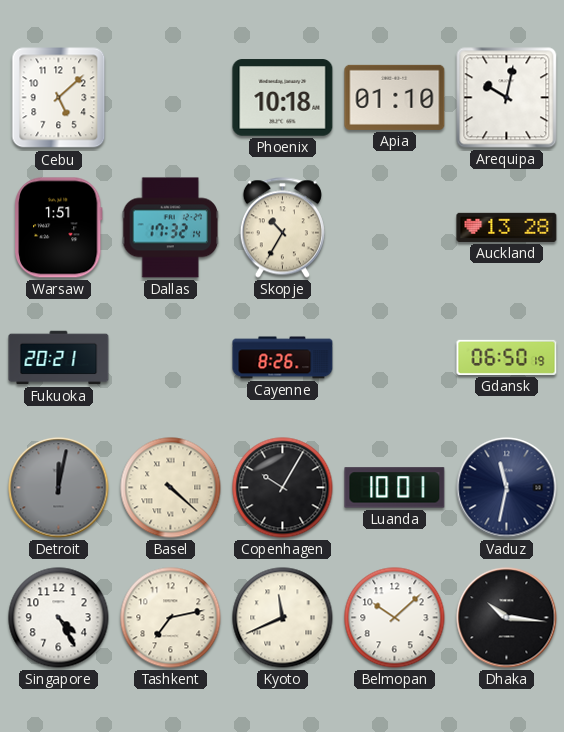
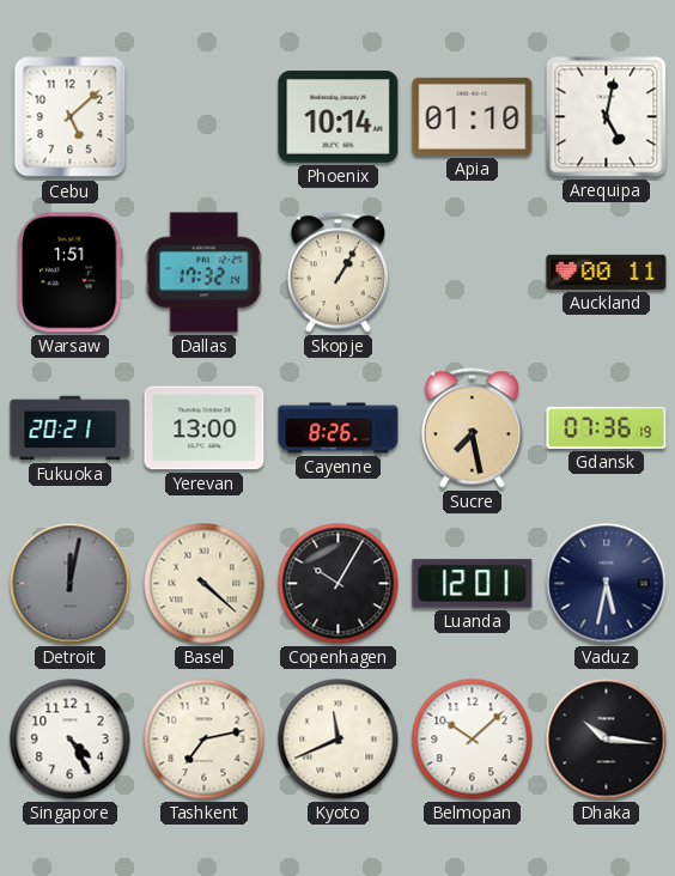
Phoenix: 10:18 -> 10:14 (339, 117)
Arequipa: 10:02 -> 5:02 (607, 117)
Skopje: 10:35 -> 1:05 (337, 273)
Auckland: 13:28 -> 00:11 (607, 272)
Yerevan: none -> 13:00 (205, 428)
Sucre: none -> 7:28 (472, 428)
Gdansk: 06:50 -> 07:36 (607, 427)
Luanda: 10:01 -> 12:01 (473, 584)
Vaduz: 11:32 -> 5:32 (607, 584)
